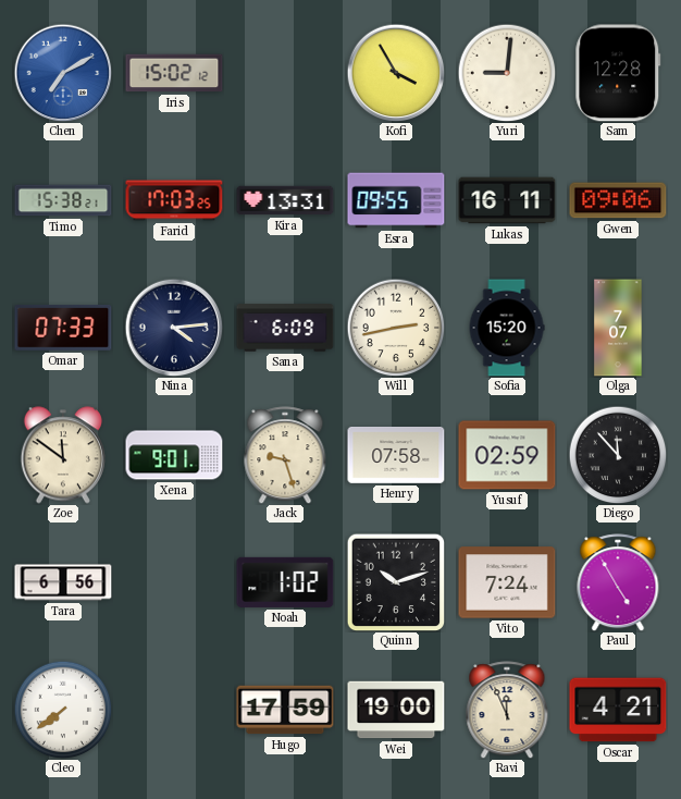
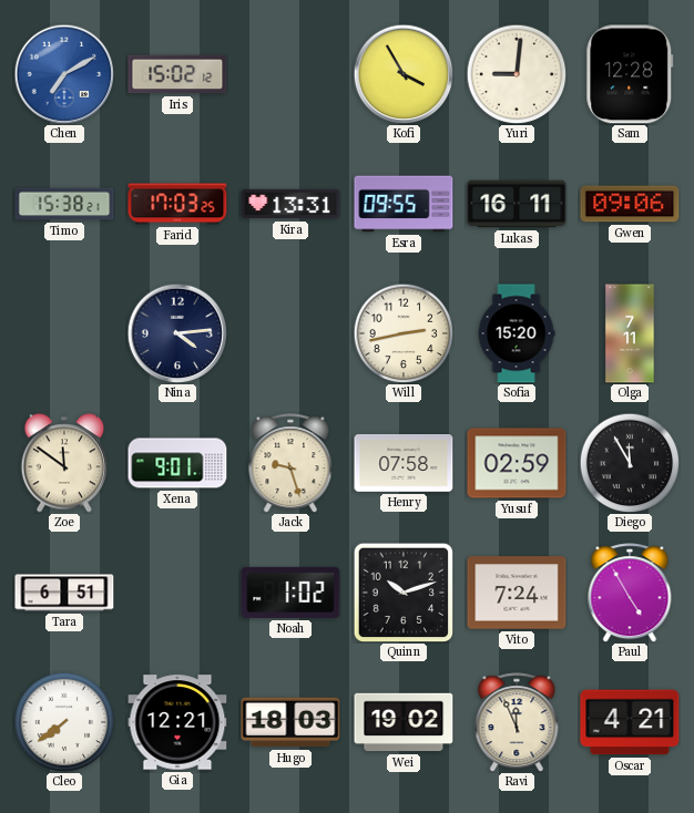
Omar: 07:33 -> none (63, 328)
Sana: 6:09 -> none (285, 328)
Olga: 7:07 -> 7:11 (630, 333)
Diego: 11:53 -> 11:55 (630, 463)
Tara: 6:56 -> 6:51 (64, 593)
Gia: none -> 12:21 (177, 722)
Hugo: 17:59 -> 18:03 (290, 722)
Wei: 19:00 -> 19:02 (404, 722)
